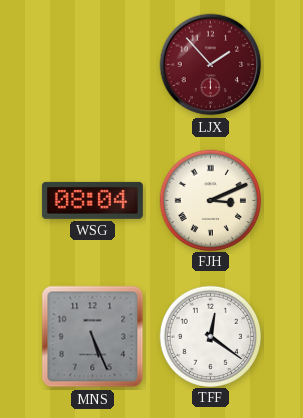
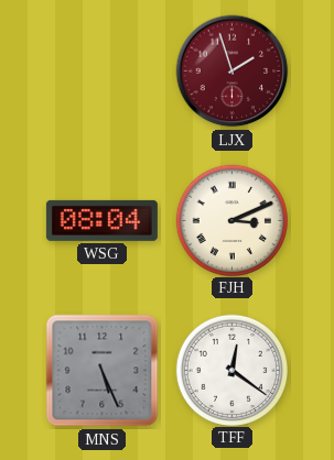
LJX: 1:53 -> 1:57 (233, 72)
